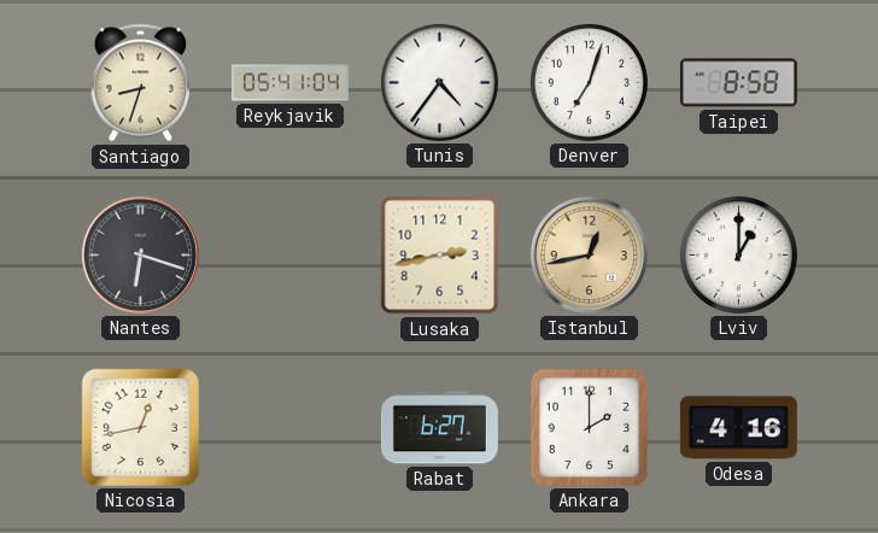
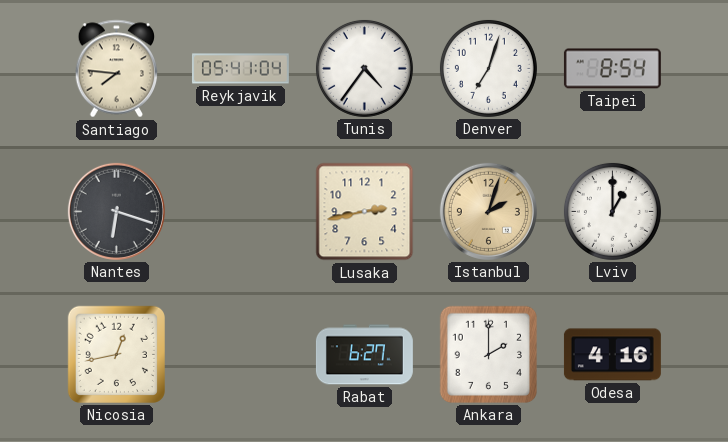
Santiago: 8:33 -> 7:46 (117, 69)
Taipei: 8:58 -> 8:54 (612, 69)
Istanbul: 12:43 -> 2:03 (488, 211)
